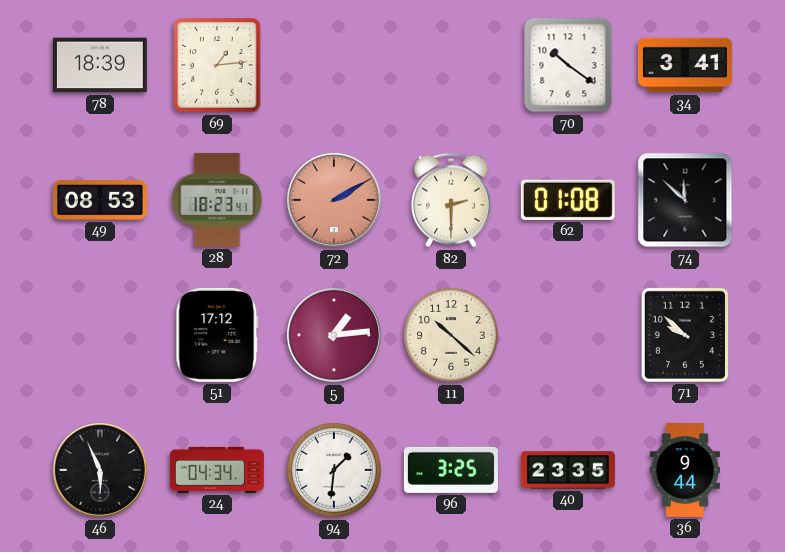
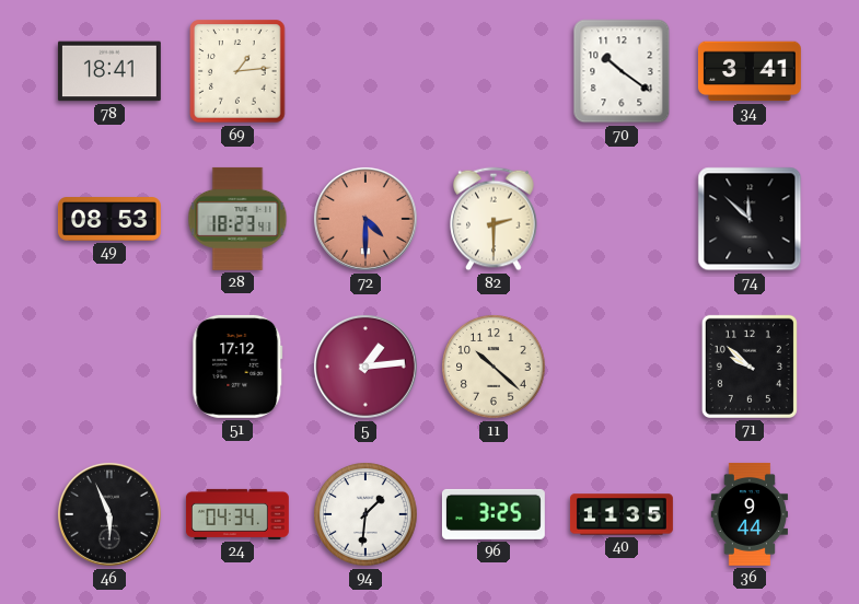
78: 18:39 -> 18:41 (109, 71)
72: 2:10 -> 4:30 (365, 219)
62: 01:08 -> none (568, 200)
40: 23:35 -> 11:35 (622, 514)
